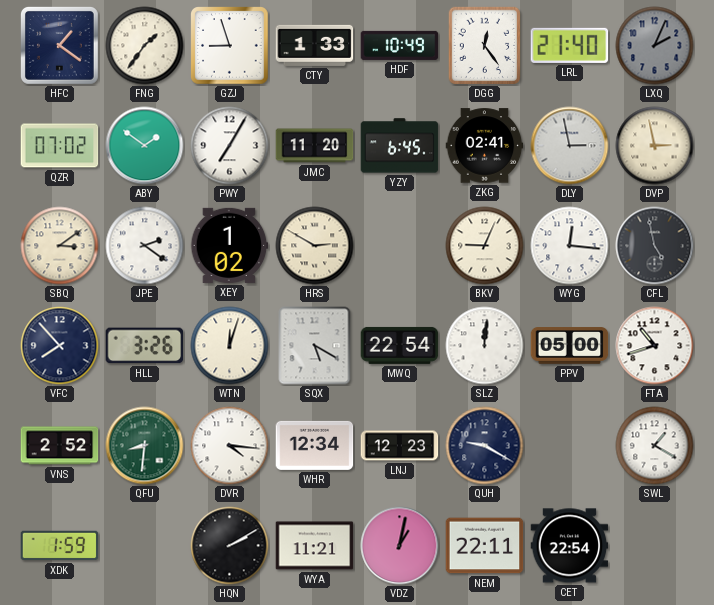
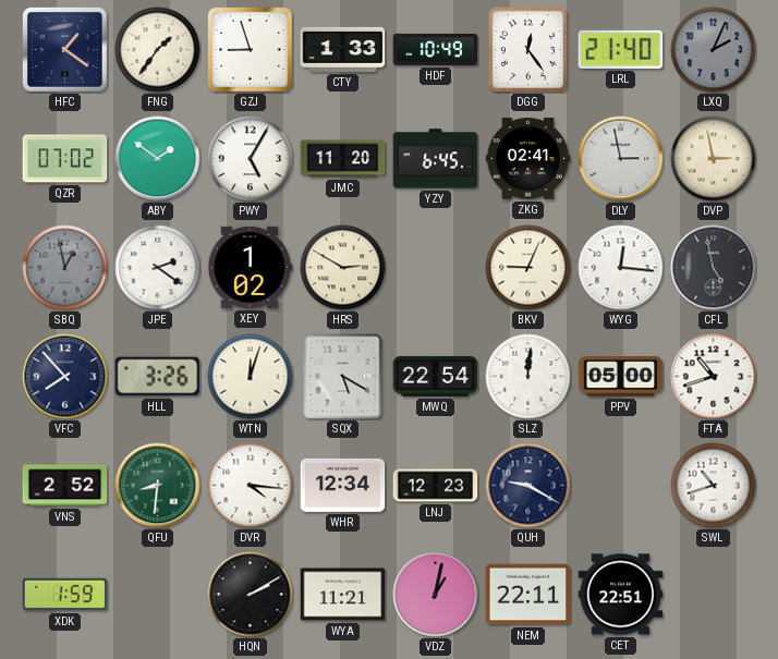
PWY: 7:05 -> 5:05 (251, 159)
SBQ: 3:09 -> 12:58 (65, 268)
SBQ dial: cream -> grey (65, 268)
SWL: 1:20 -> 10:42 (714, 486)
CET: 22:54 -> 22:51 (621, 595)
